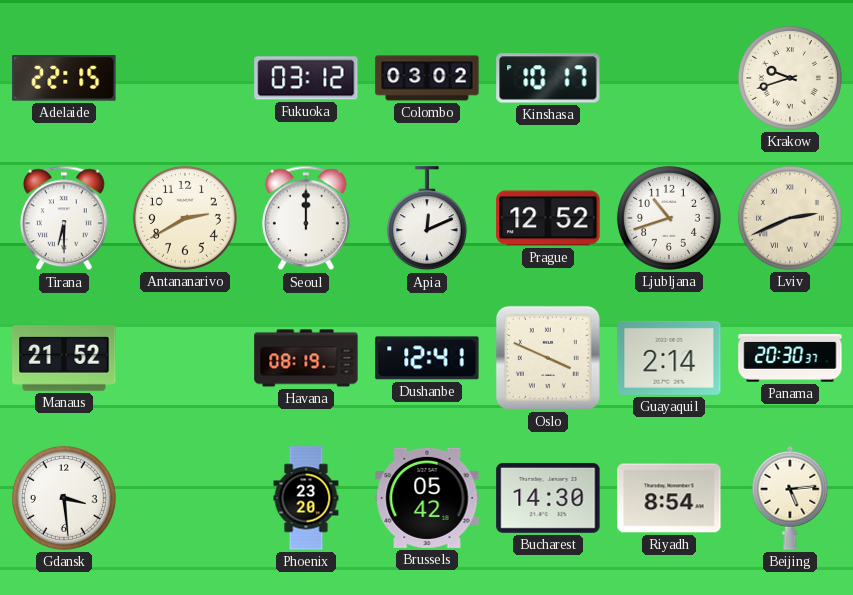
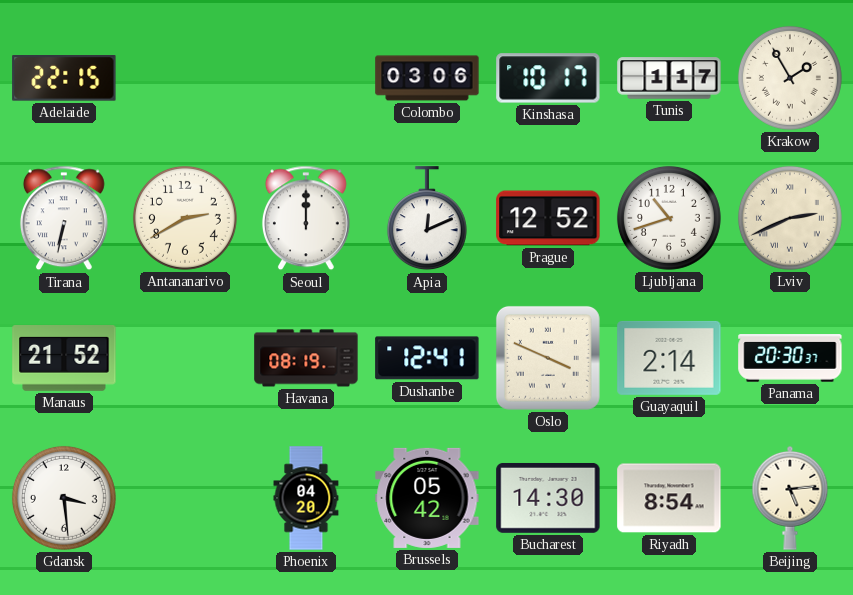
Fukuoka: 03:12 -> none (306, 78)
Colombo: 03:02 -> 03:06 (427, 78)
Tunis: none -> 1:17 (669, 78)
Krakow: 9:42 -> 1:55 (790, 78)
Tirana: 6:30 -> 6:32 (64, 218)
Phoenix: 23:20 -> 04:20 (306, 498)
